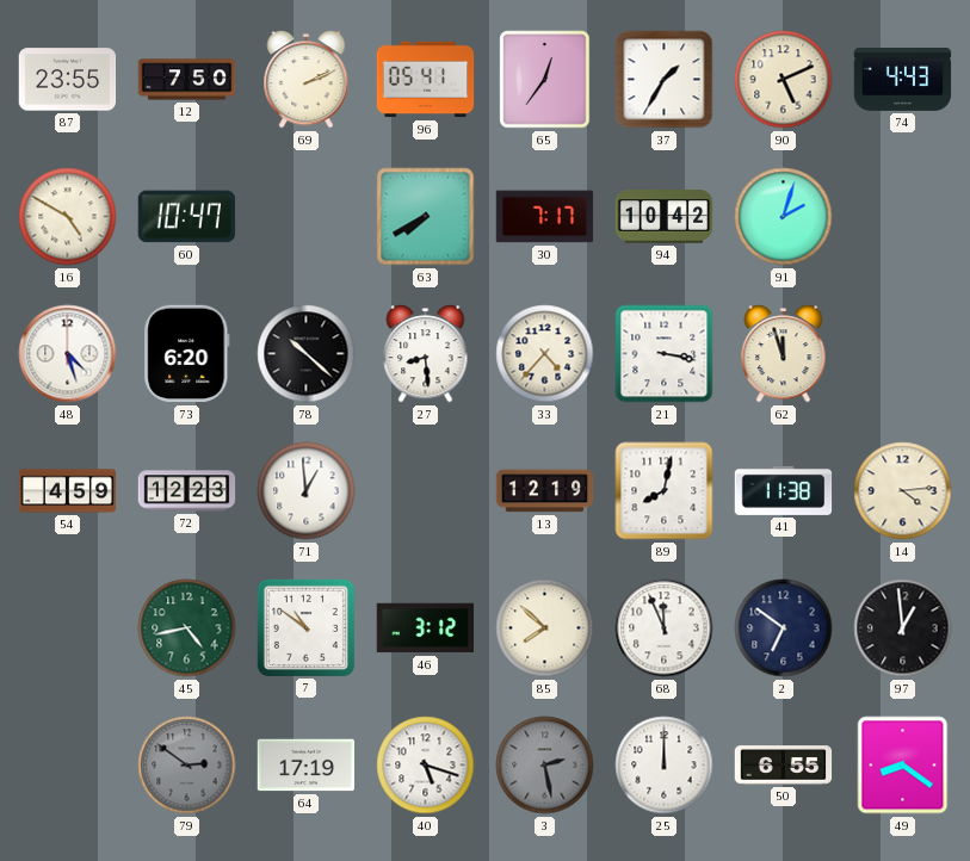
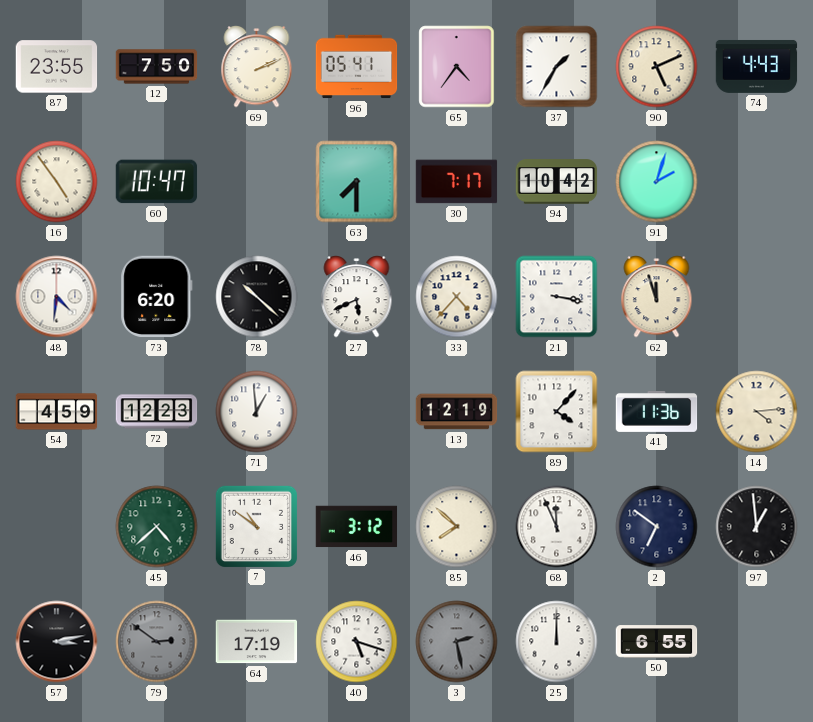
65: 12:36 -> 4:36 (457, 67)
16: 4:50 -> 4:54 (57, 182)
63: 7:40 -> 7:30 (357, 182)
48: 4:27 -> 4:31 (57, 297)
27: 8:29 -> 5:41 (357, 297)
89: 8:02 -> 4:07 (557, 412)
41: 11:38 -> 11:36 (657, 411)
45: 4:43 -> 4:38 (157, 527)
57: none -> 3:13 (57, 642)
49: 8:21 -> none (903, 766)
